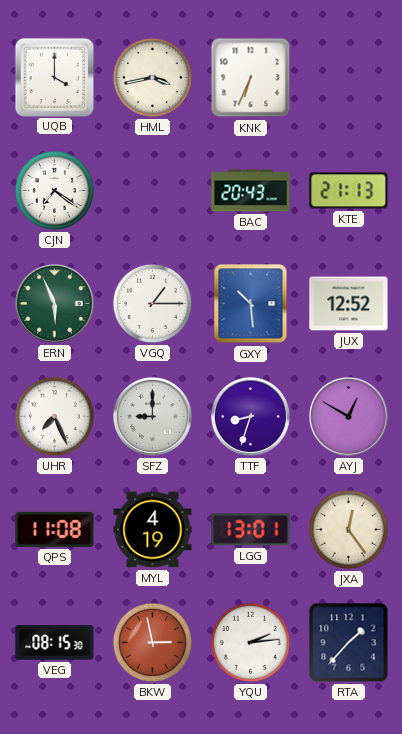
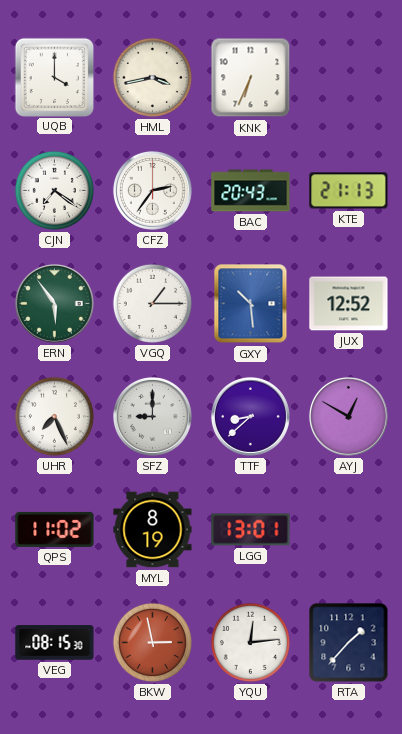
CFZ: none -> 2:36 (152, 190)
ERN: 5:56 -> 5:54 (54, 303)
TTF: 8:33 -> 8:38 (250, 416)
QPS: 11:08 -> 11:02 (55, 529)
MYL: 4:19 -> 8:19 (153, 530)
JXA: 12:24 -> none (348, 529)
YQU: 2:14 -> 12:14 (250, 642)
